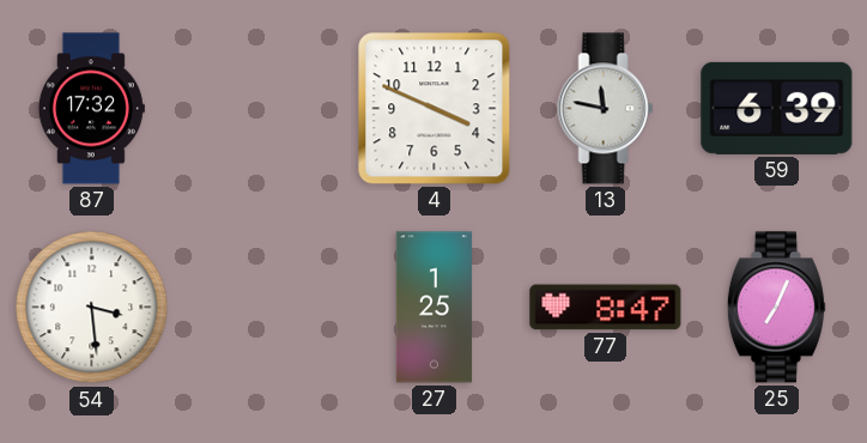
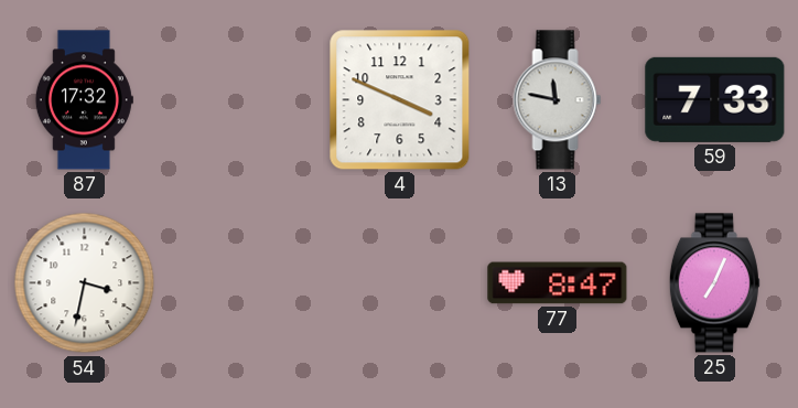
59: 6:39 -> 7:33 (715, 99)
54: 3:29 -> 3:32 (85, 283)
27: 1:25 -> none (433, 308)
